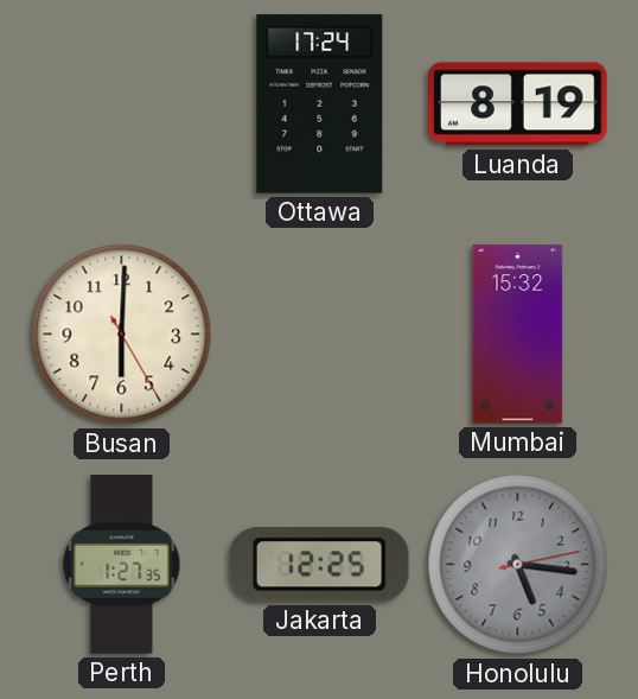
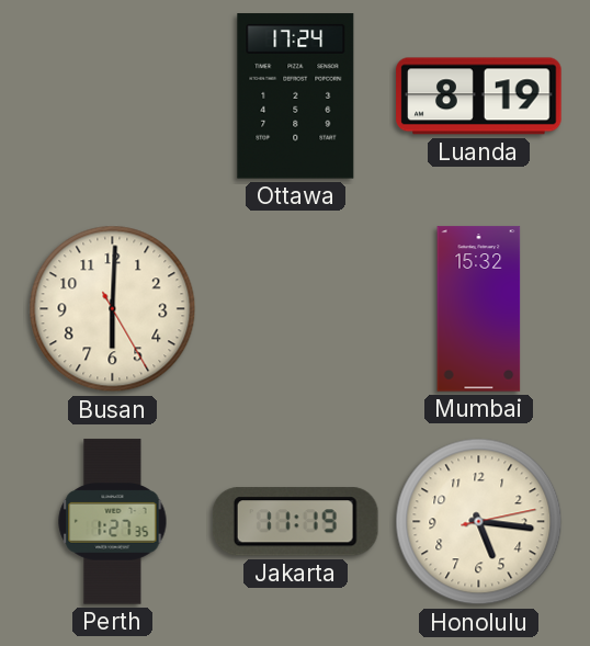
Jakarta: 12:25 -> 11:19 (295, 522)
Honolulu dial: grey -> cream (479, 522)
